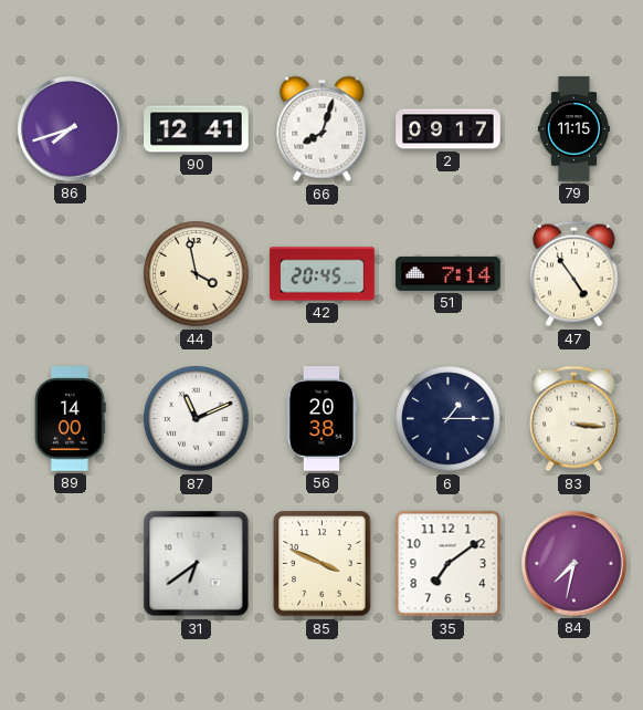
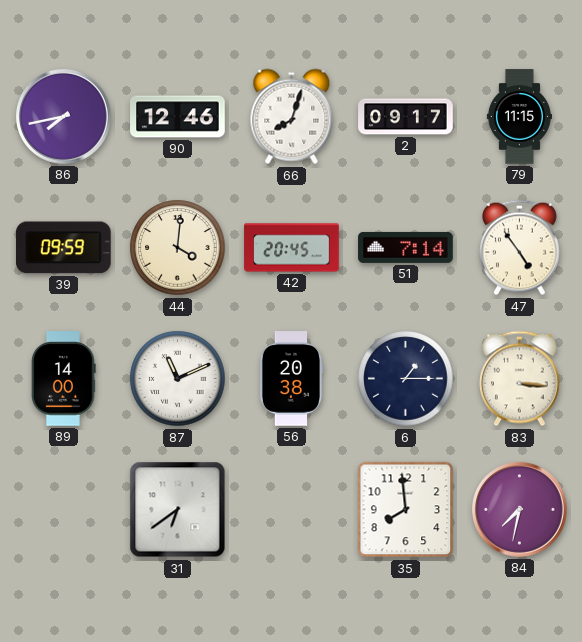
86: 7:42 -> 7:43 (64, 117)
90: 12:41 -> 12:46 (178, 117)
39: none -> 09:59 (63, 248)
44: 3:58 -> 4:01 (178, 248)
85: 3:49 -> none (323, 564)
35: 7:09 -> 7:59 (406, 510)
